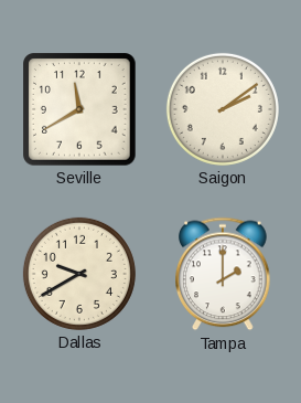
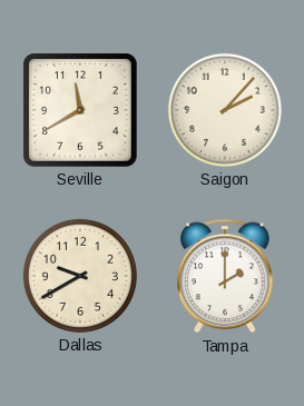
Saigon: 2:09 -> 2:07 (225, 110)
